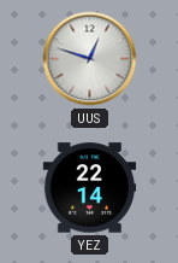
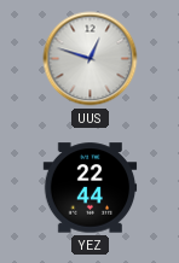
YEZ: 22:14 -> 22:44 (91, 188)
